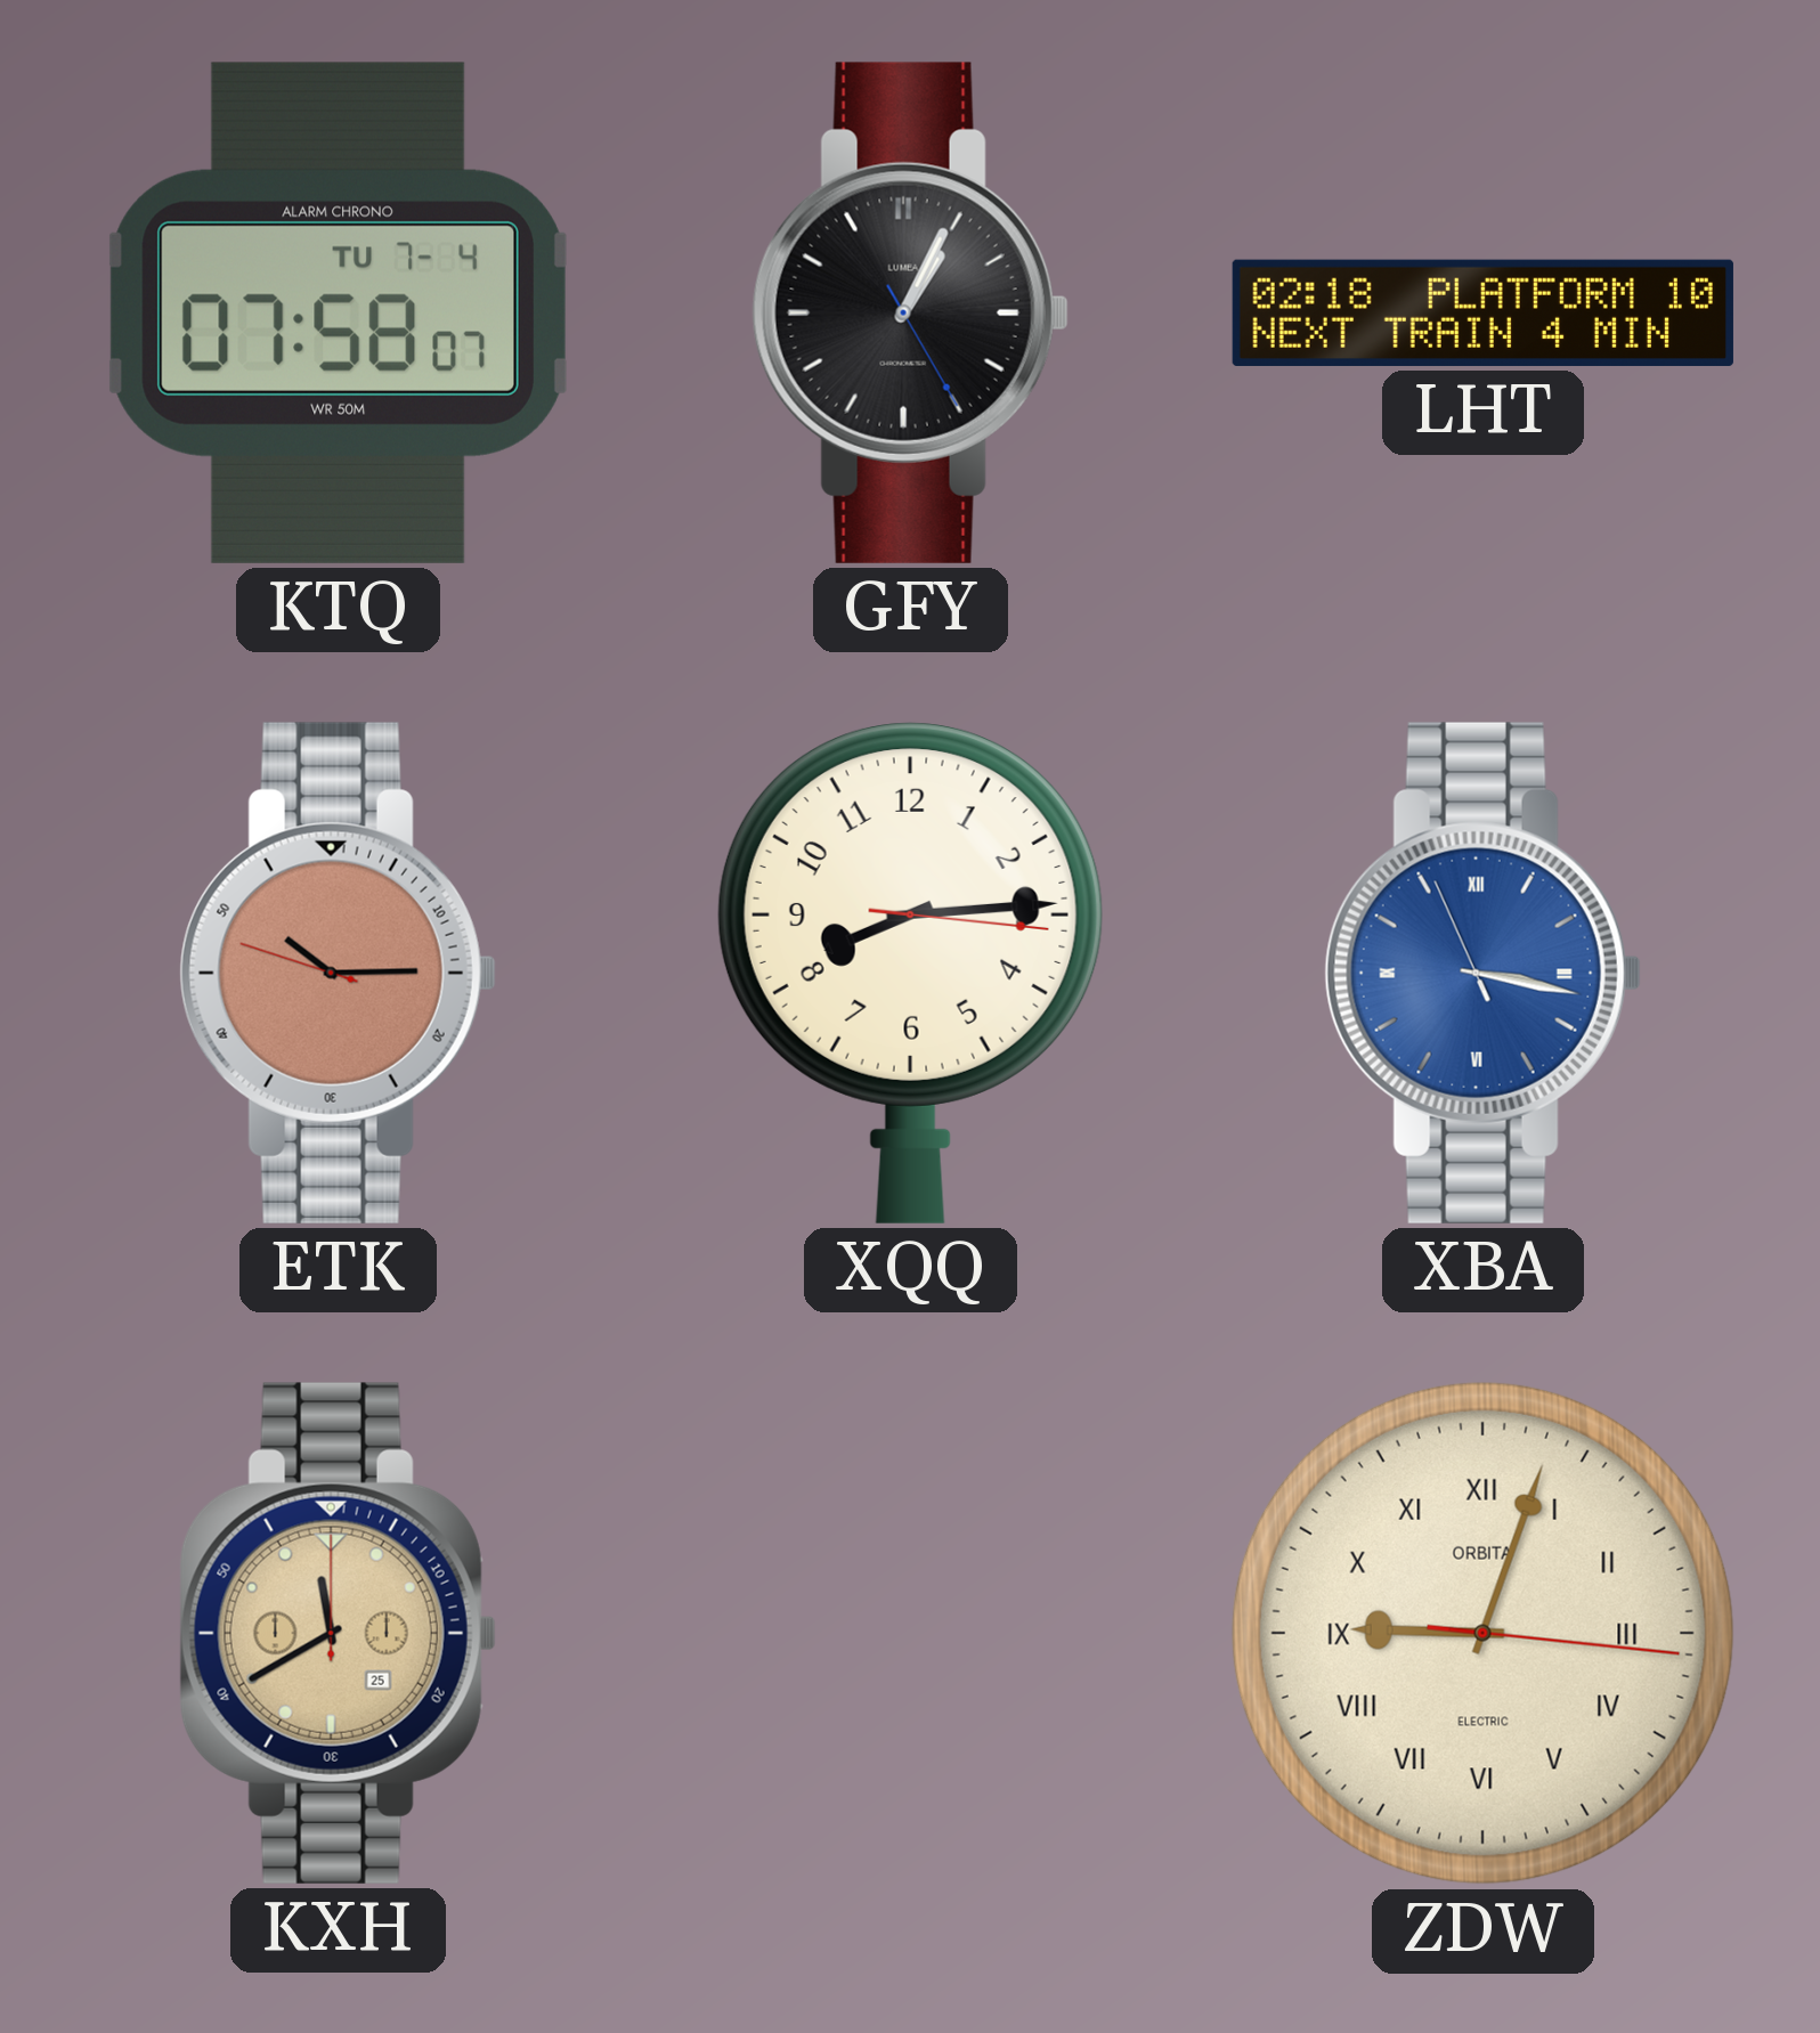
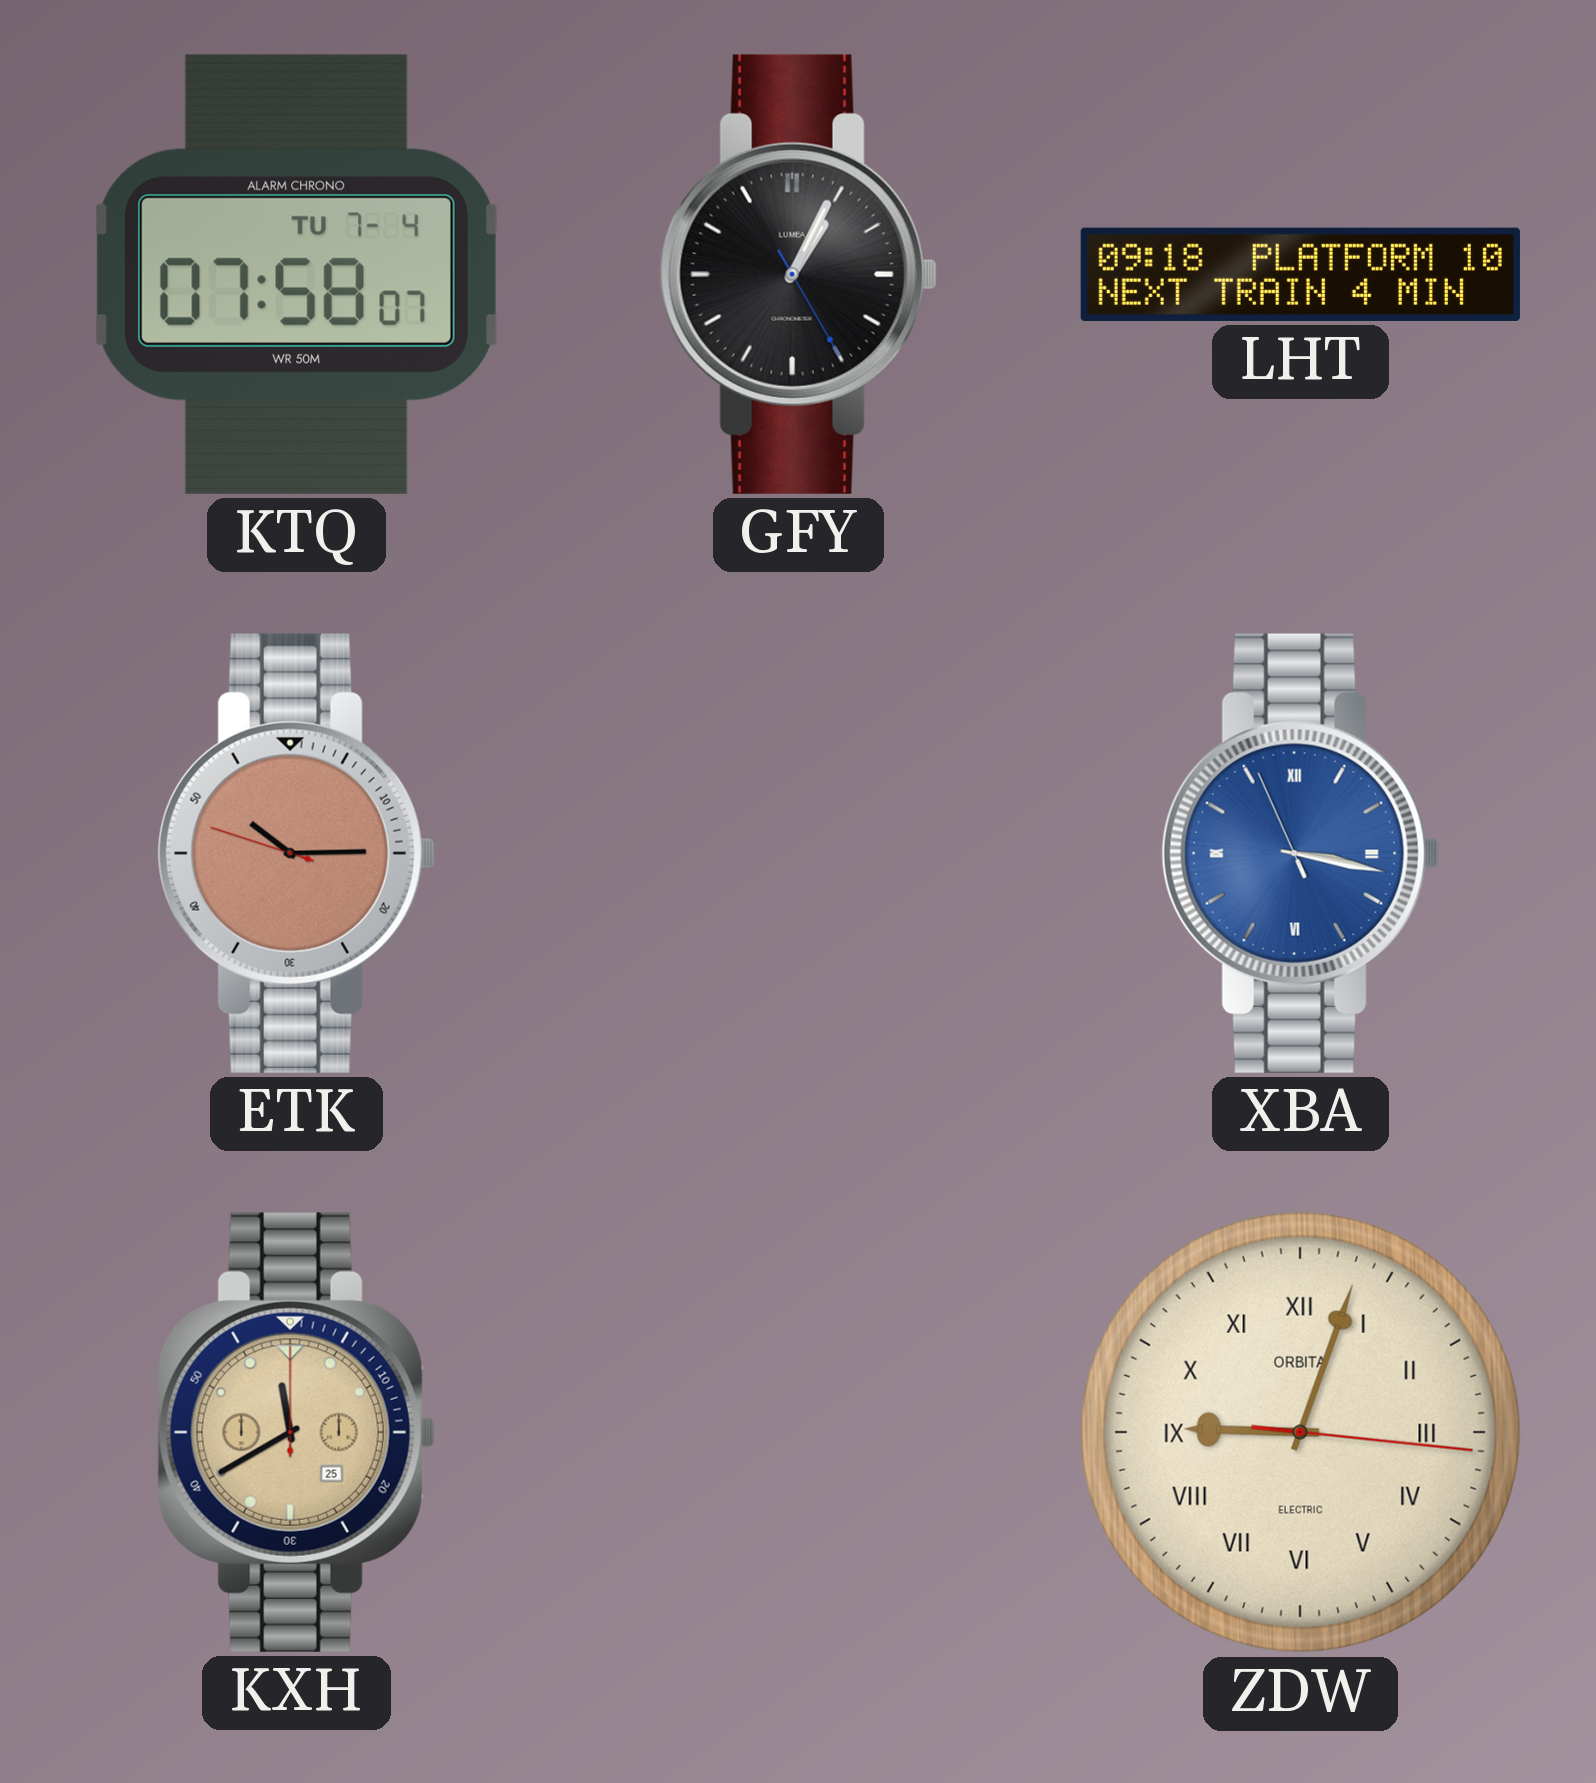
LHT: 02:18 -> 09:18 (1300, 274)
XQQ: 8:14 -> none (910, 973)
